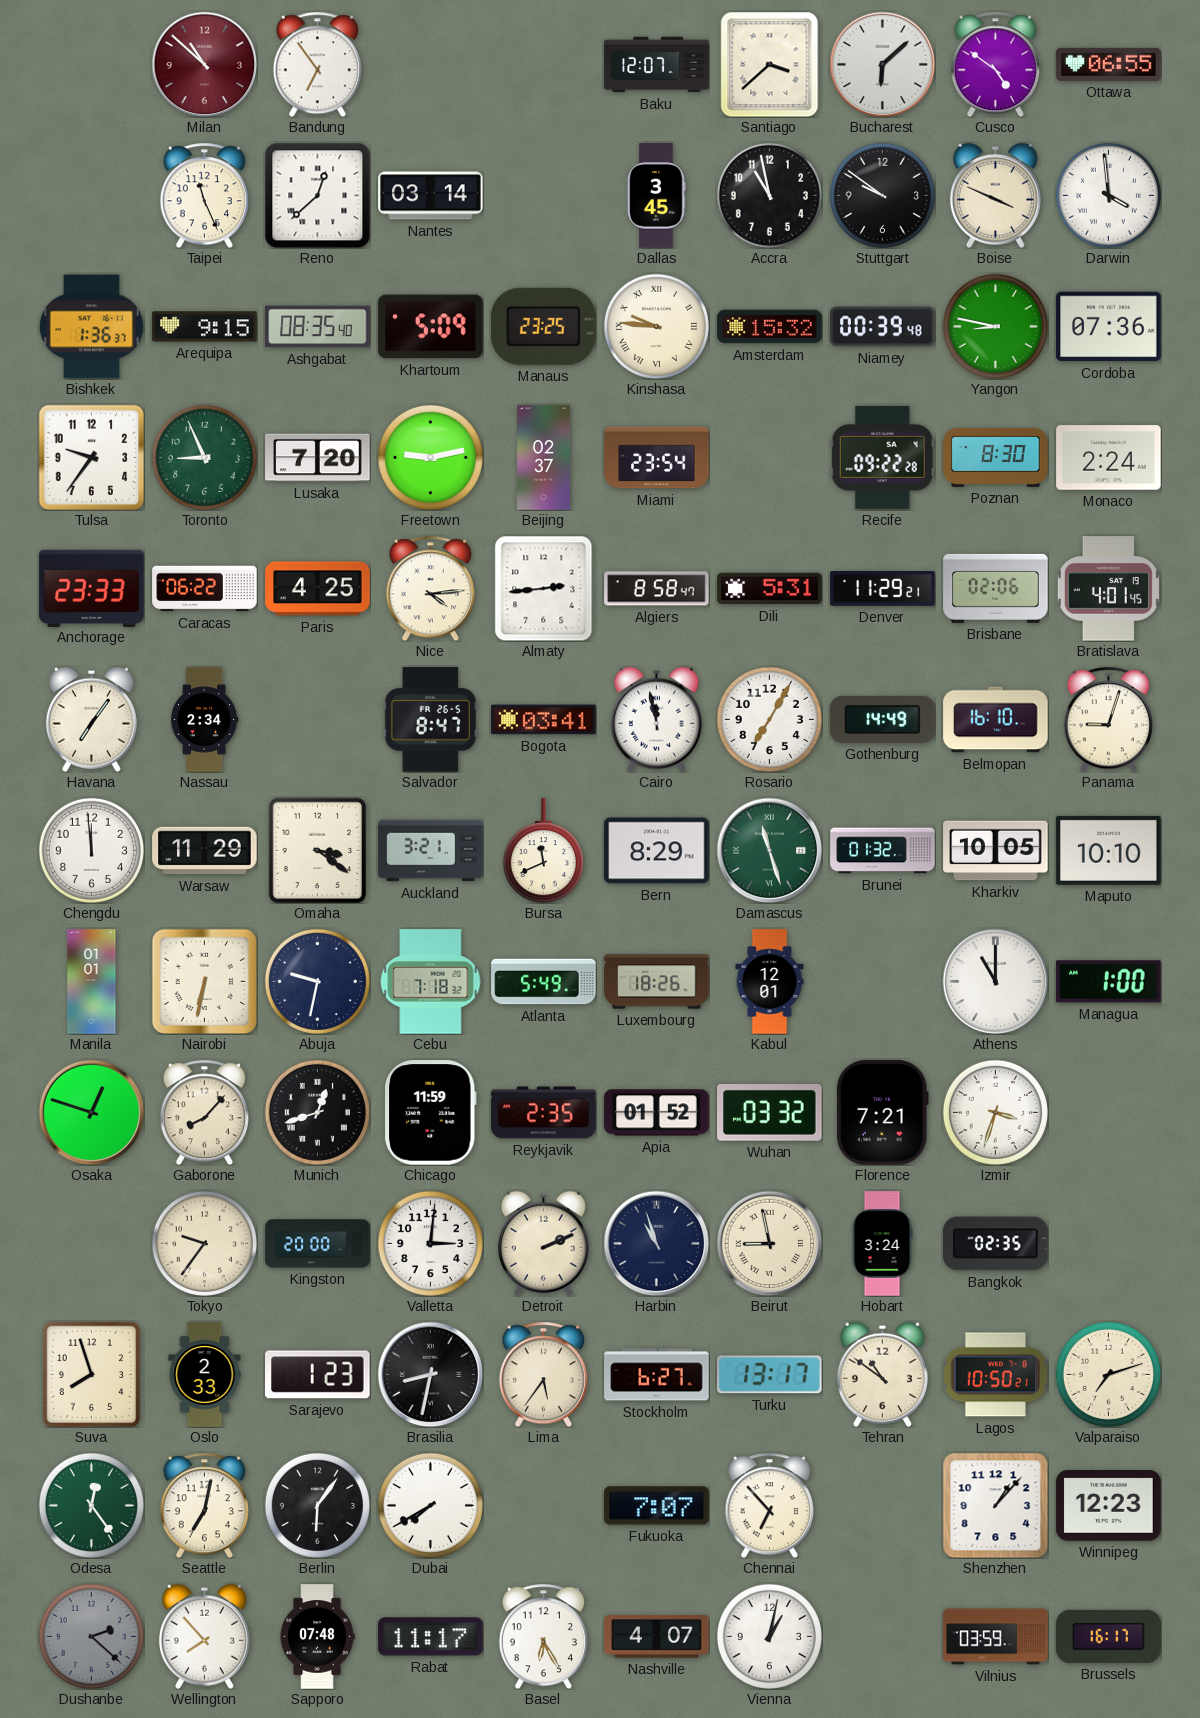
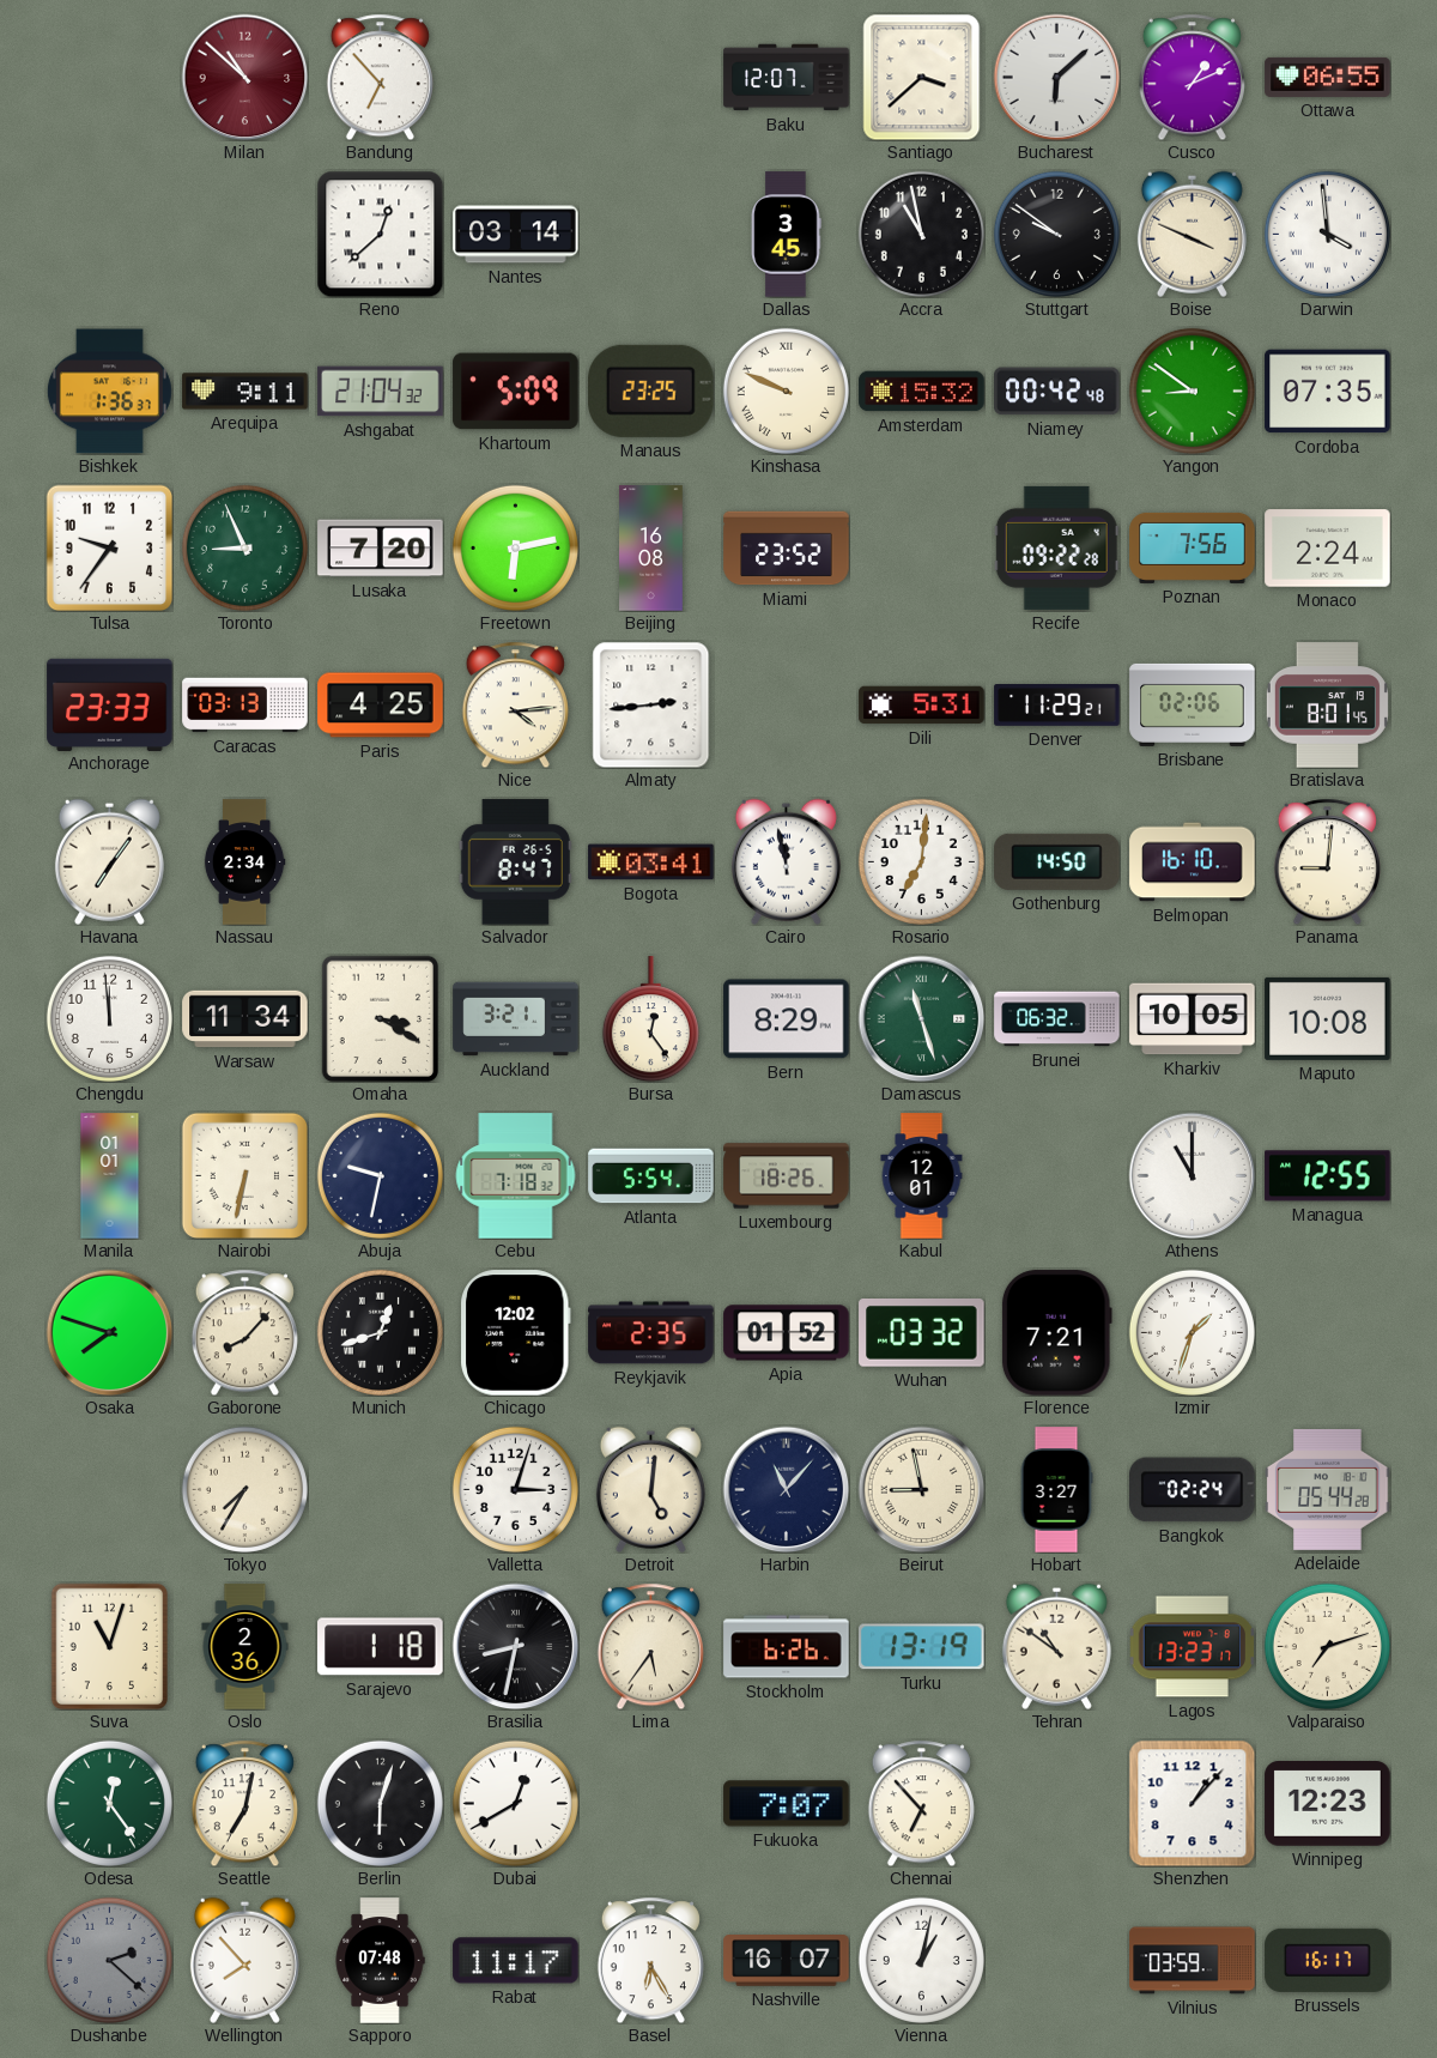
Bandung: 6:54 -> 6:53 (380, 77)
Cusco: 4:51 -> 1:11 (1192, 77)
Taipei: 11:26 -> none (204, 195)
Arequipa: 9:15 -> 9:11 (245, 392)
Ashgabat: 08:35 -> 21:04 (381, 392)
Kinshasa: 9:46 -> 9:49 (786, 391)
Niamey: 00:39 -> 00:42 (1057, 392)
Yangon: 8:47 -> 8:51 (1192, 391)
Cordoba: 07:36 -> 07:35 (1328, 392)
Freetown: 9:13 -> 6:13 (515, 547)
Beijing: 02:37 -> 16:08 (651, 549)
Miami: 23:54 -> 23:52 (787, 549)
Poznan: 8:30 -> 7:56 (1193, 547)
Caracas: 06:22 -> 03:13 (245, 706)
Algiers: 8:58 -> none (657, 589)
Bratislava: 4:01 -> 8:01 (1327, 706)
Rosario: 7:05 -> 7:01 (921, 861)
Gothenburg: 14:49 -> 14:50 (1057, 861)
Panama: 9:03 -> 9:01 (1327, 861)
Warsaw: 11:29 -> 11:34 (245, 1019)
Omaha: 3:21 -> 3:20 (380, 1018)
Bursa: 11:41 -> 12:24 (650, 1019)
Brunei: 01:32 -> 06:32 (1057, 1019)
Maputo: 10:10 -> 10:08 (1328, 1018)
Atlanta: 5:49 -> 5:54 (651, 1176)
Managua: 1:00 -> 12:55 (1328, 1176)
Osaka: 12:48 -> 7:48 (109, 1332)
Chicago: 11:59 -> 12:02 (516, 1333)
Izmir: 3:33 -> 1:33 (1192, 1332)
Tokyo: 9:36 -> 7:35 (244, 1489)
Kingston: 20:00 -> none (318, 1244)
Valletta: 3:01 -> 3:03 (515, 1489)
Detroit: 2:11 -> 5:01 (650, 1489)
Harbin: 10:57 -> 11:07 (786, 1489)
Hobart: 3:24 -> 3:27 (1056, 1490)
Bangkok: 02:35 -> 02:24 (1193, 1490)
Adelaide: none -> 05:44 (1328, 1489)
Suva: 7:57 -> 11:03 (109, 1646)
Oslo: 2:33 -> 2:36 (245, 1647)
Sarajevo: 1:23 -> 1:18 (381, 1647)
Stockholm: 6:27 -> 6:26 (787, 1647)
Turku: 13:17 -> 13:19 (922, 1647)
Lagos: 10:50 -> 13:23 (1192, 1647)
Berlin: 6:06 -> 6:03 (380, 1803)
Dubai: 7:40 -> 12:40 (515, 1803)
Nashville: 4:07 -> 16:07 (787, 1961)
